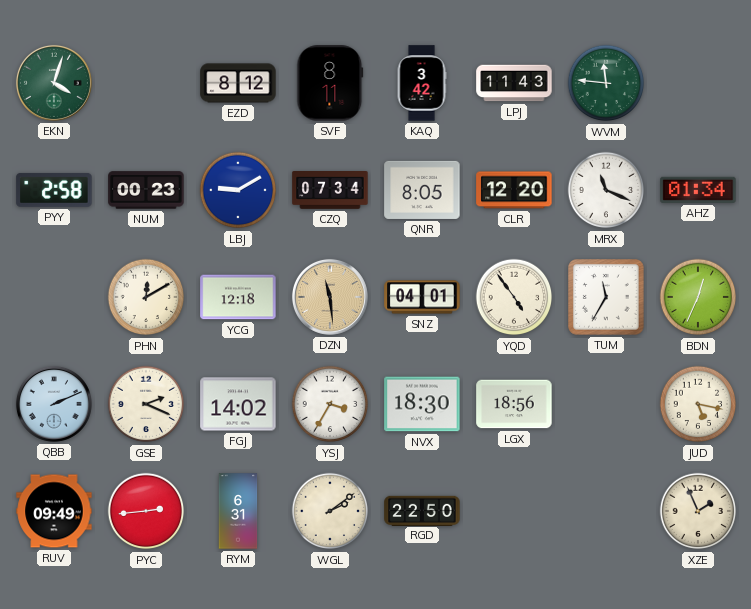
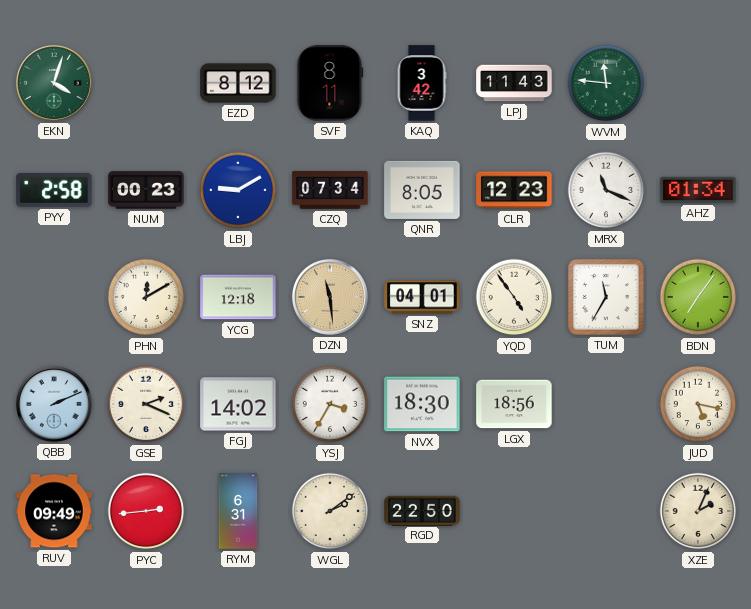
CLR: 12:20 -> 12:23 (514, 190)
BDN: 12:34 -> 7:06 (698, 297)
XZE: 1:56 -> 2:04 (698, 511)
